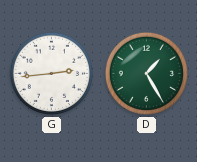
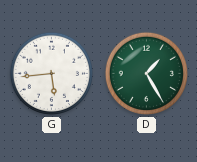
G: 2:44 -> 5:44 (51, 73)
